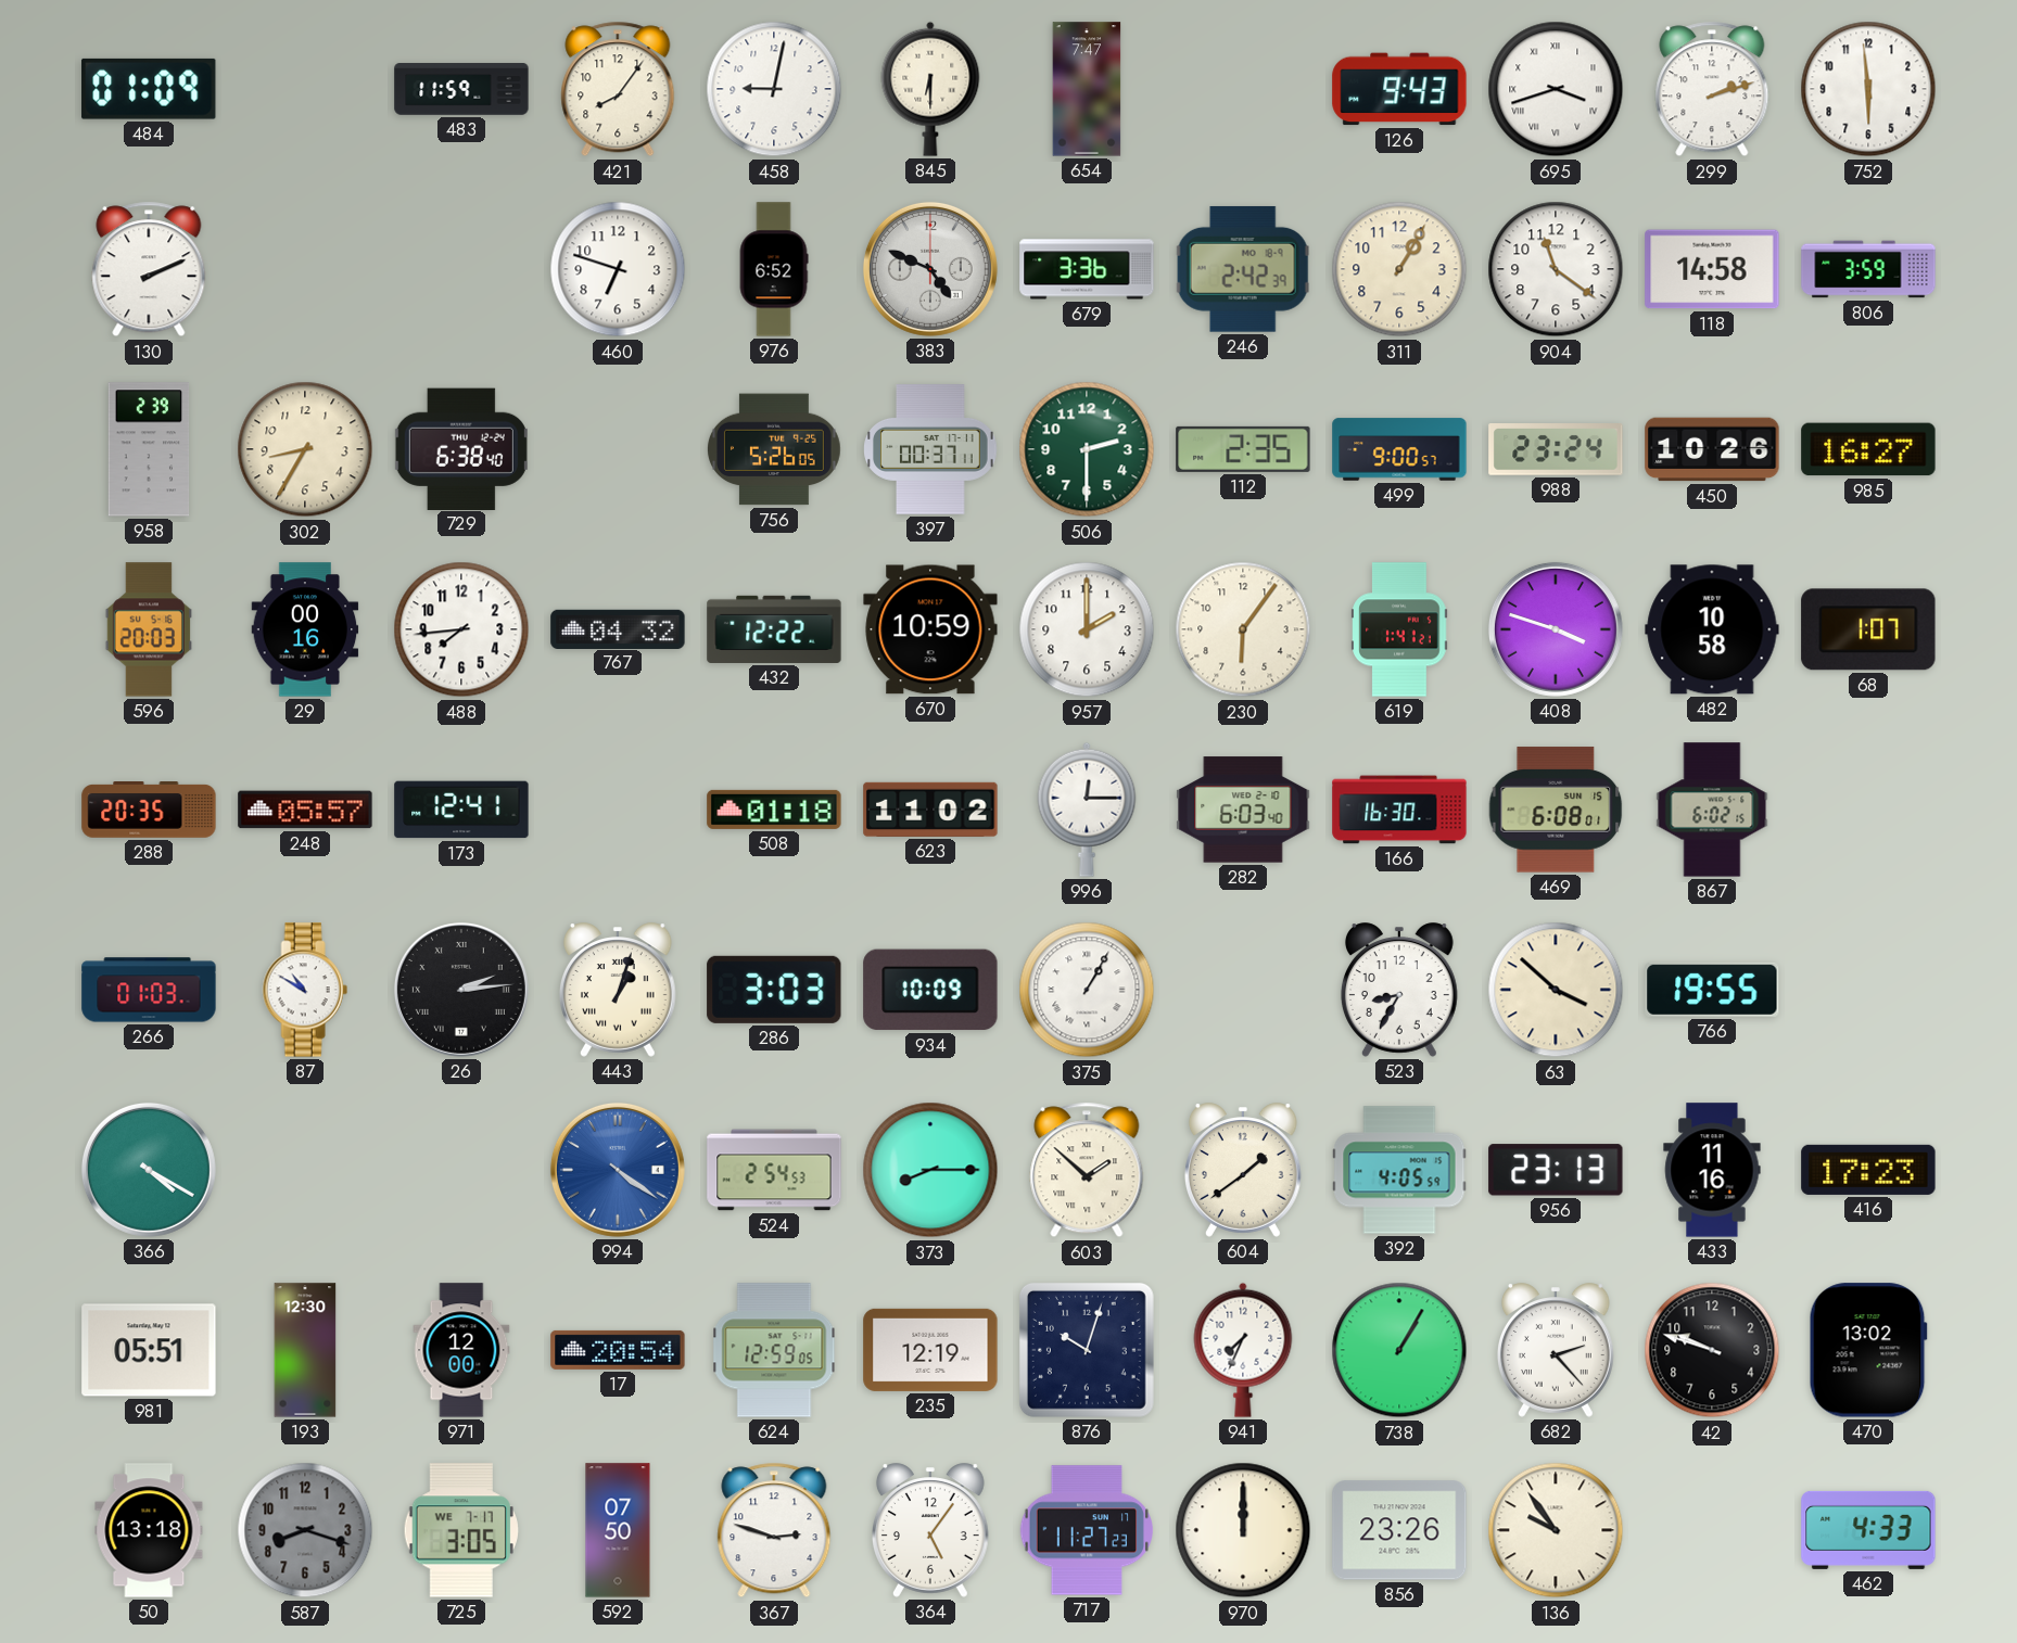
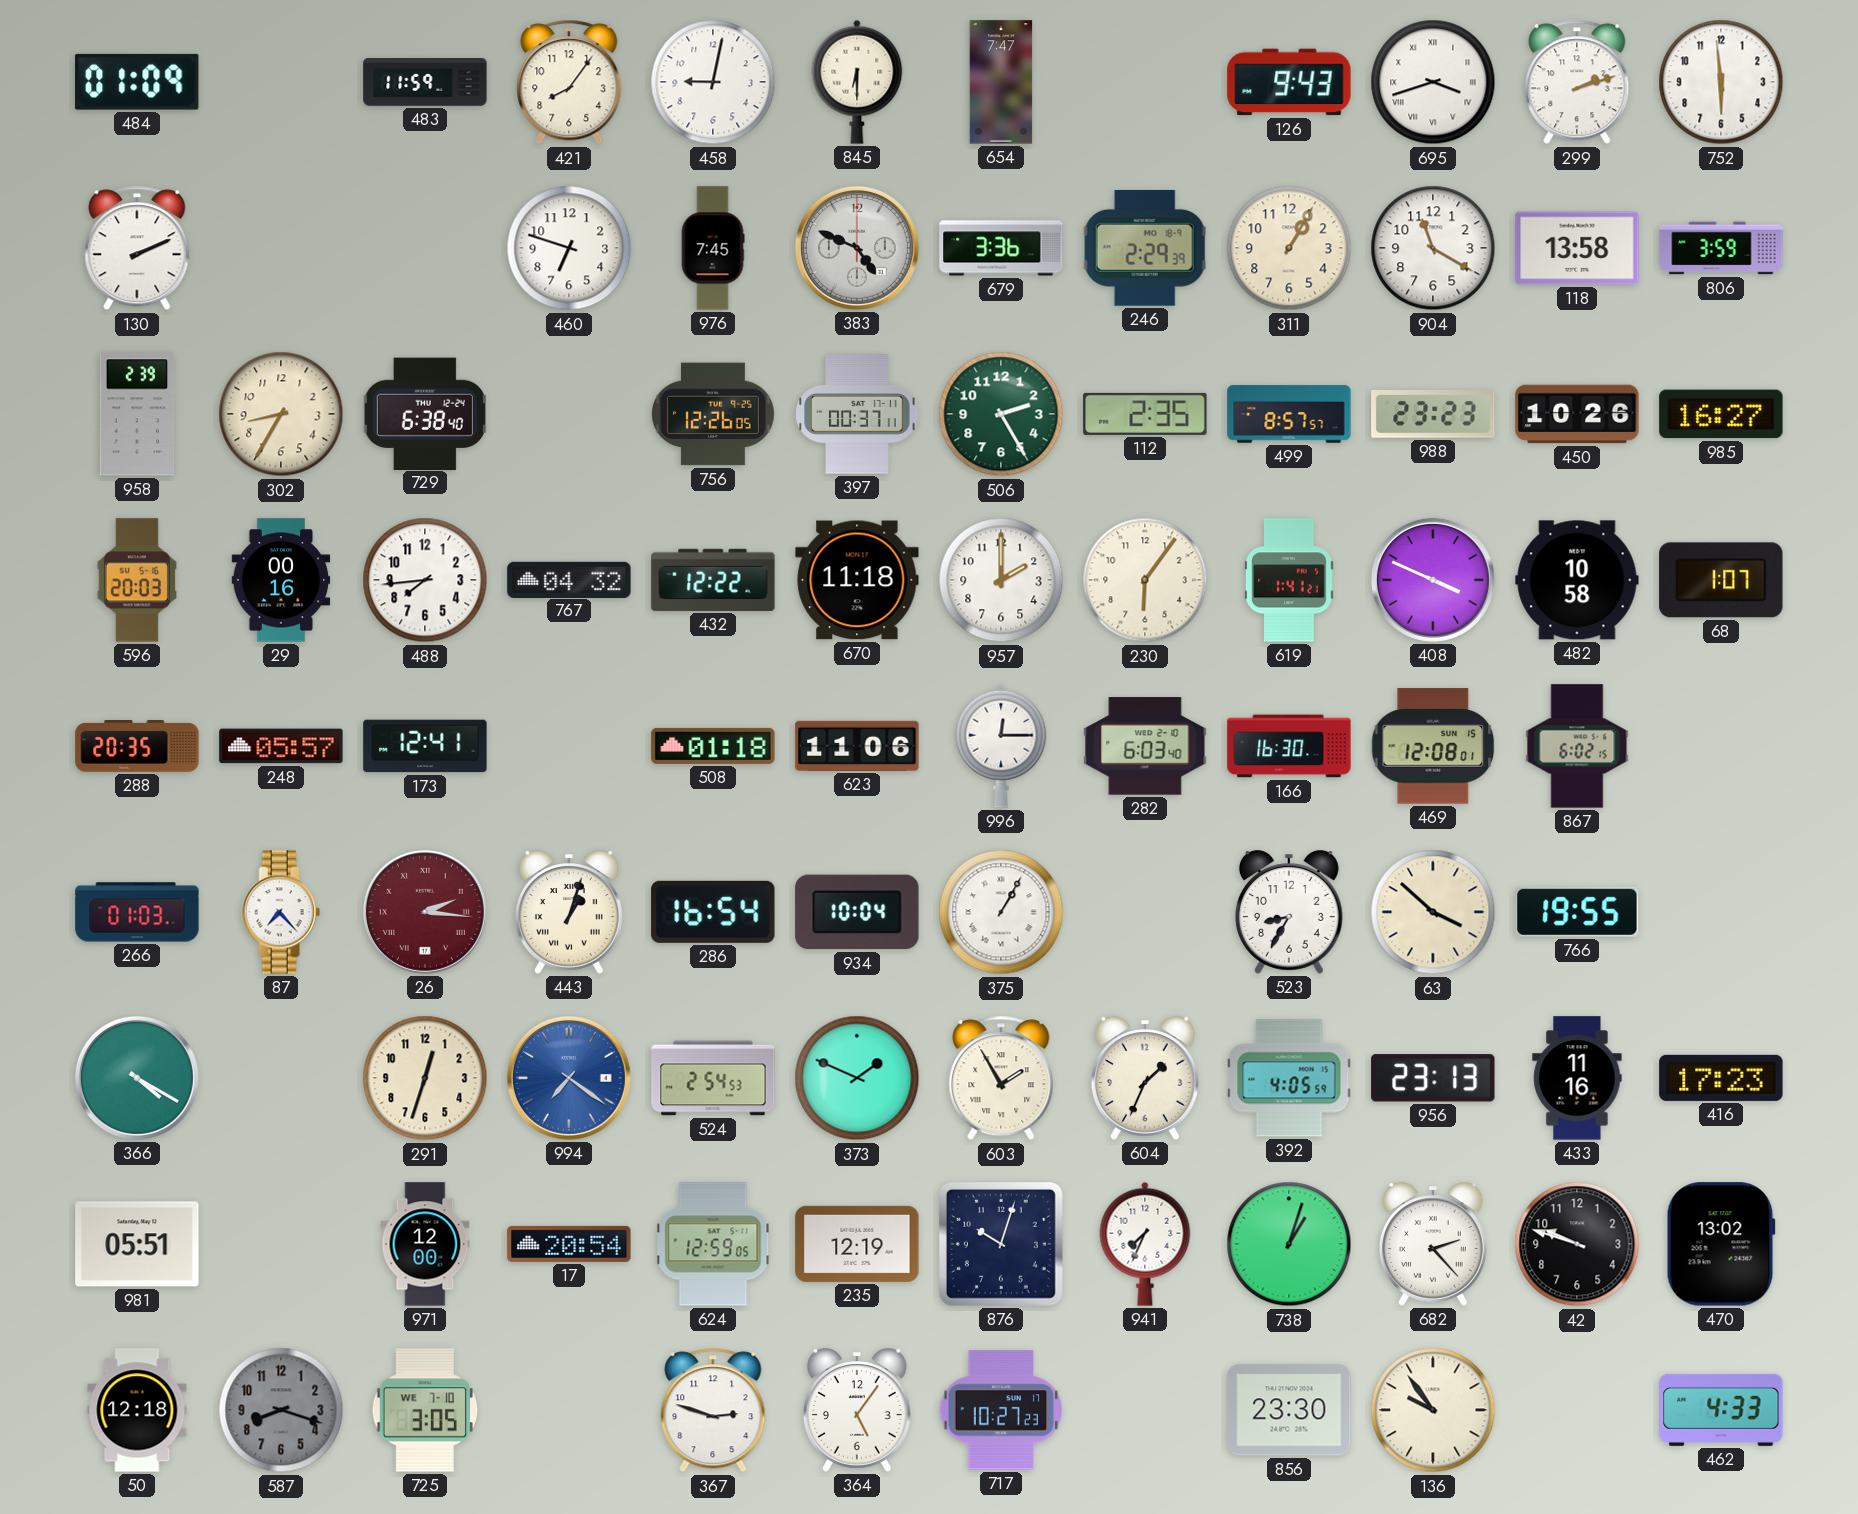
976: 6:52 -> 7:45 (713, 248)
246: 2:42 -> 2:29 (1145, 248)
904: 11:21 -> 11:20 (1433, 248)
118: 14:58 -> 13:58 (1577, 248)
756: 5:26 -> 12:26 (713, 414)
506: 2:30 -> 2:25 (1001, 414)
499: 9:00 -> 8:57 (1289, 414)
988: 23:24 -> 23:23 (1433, 415)
670: 10:59 -> 11:18 (857, 580)
408: 3:48 -> 3:49 (1433, 580)
623: 11:02 -> 11:06 (857, 746)
469: 6:08 -> 12:08 (1433, 746)
87: 10:50 -> 7:23 (281, 912)
26: 2:14 -> 2:16 (425, 912)
26 dial: black -> burgundy (425, 912)
286: 3:03 -> 16:54 (713, 912)
934: 10:09 -> 10:04 (857, 912)
291: none -> 12:33 (425, 1078)
994: 4:21 -> 7:21 (569, 1078)
373: 8:15 -> 1:49 (857, 1078)
603: 1:52 -> 1:55 (1001, 1078)
604: 1:39 -> 1:34 (1145, 1078)
193: 12:30 -> none (305, 1350)
738: 1:05 -> 1:03 (1289, 1244)
50: 13:18 -> 12:18 (137, 1410)
725 date: WE 7-17 -> WE 7-10 (425, 1410)
592: 07:50 -> none (618, 1530)
717: 11:27 -> 10:27 (1000, 1410)
970: 12:00 -> none (1243, 1530)
856: 23:26 -> 23:30 (1289, 1410)
